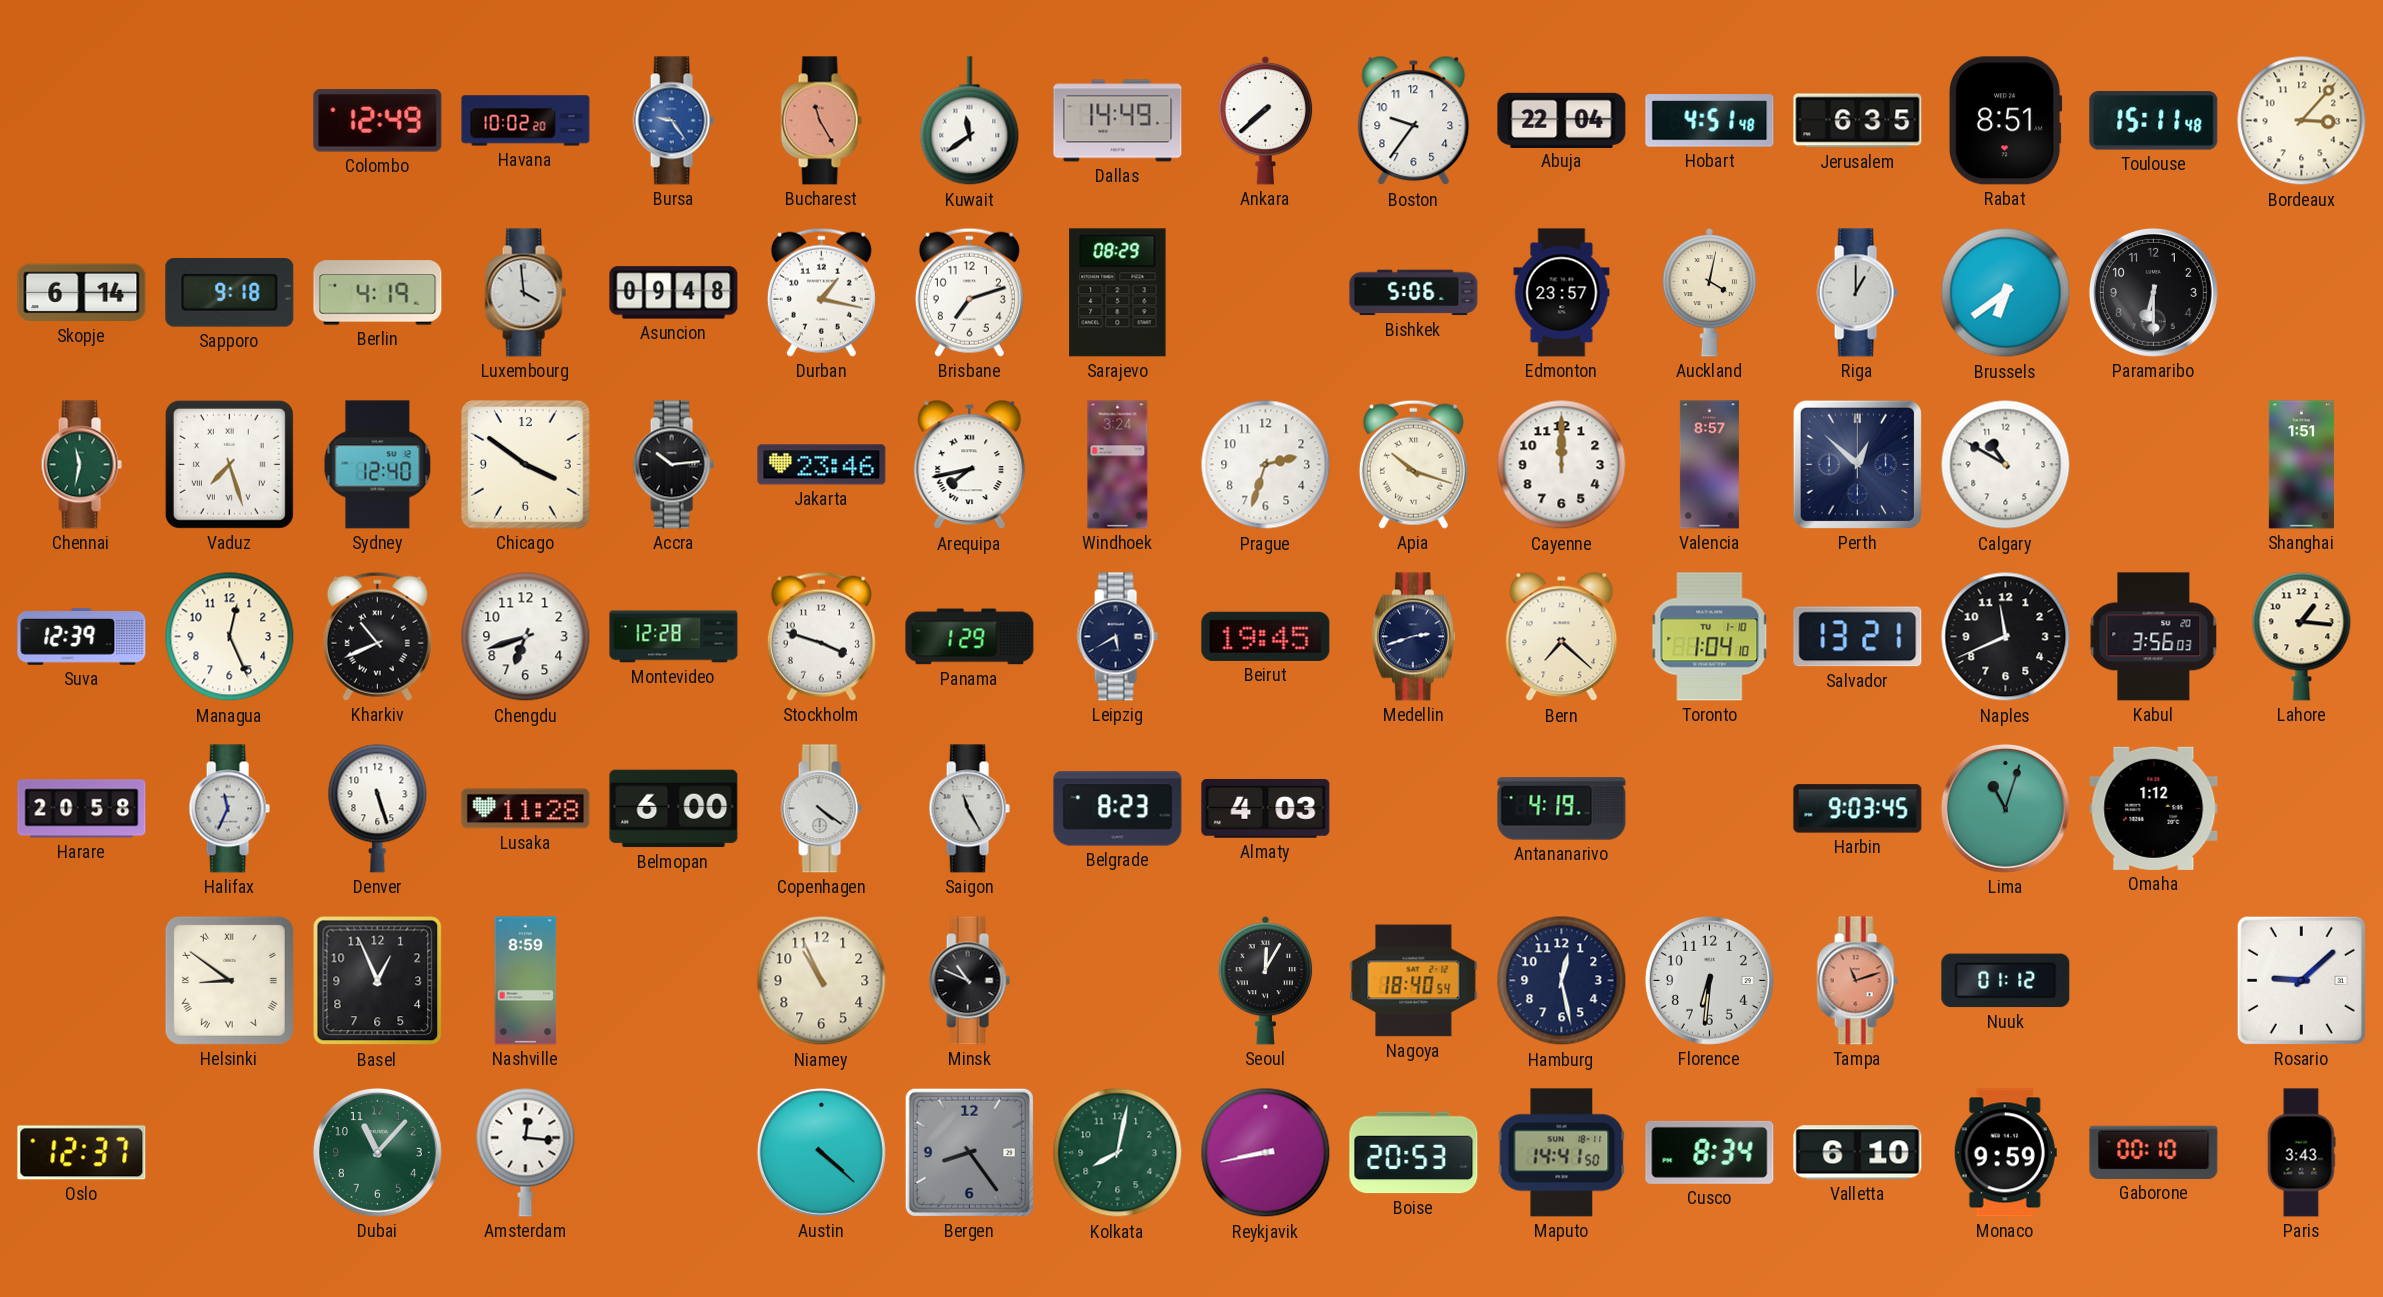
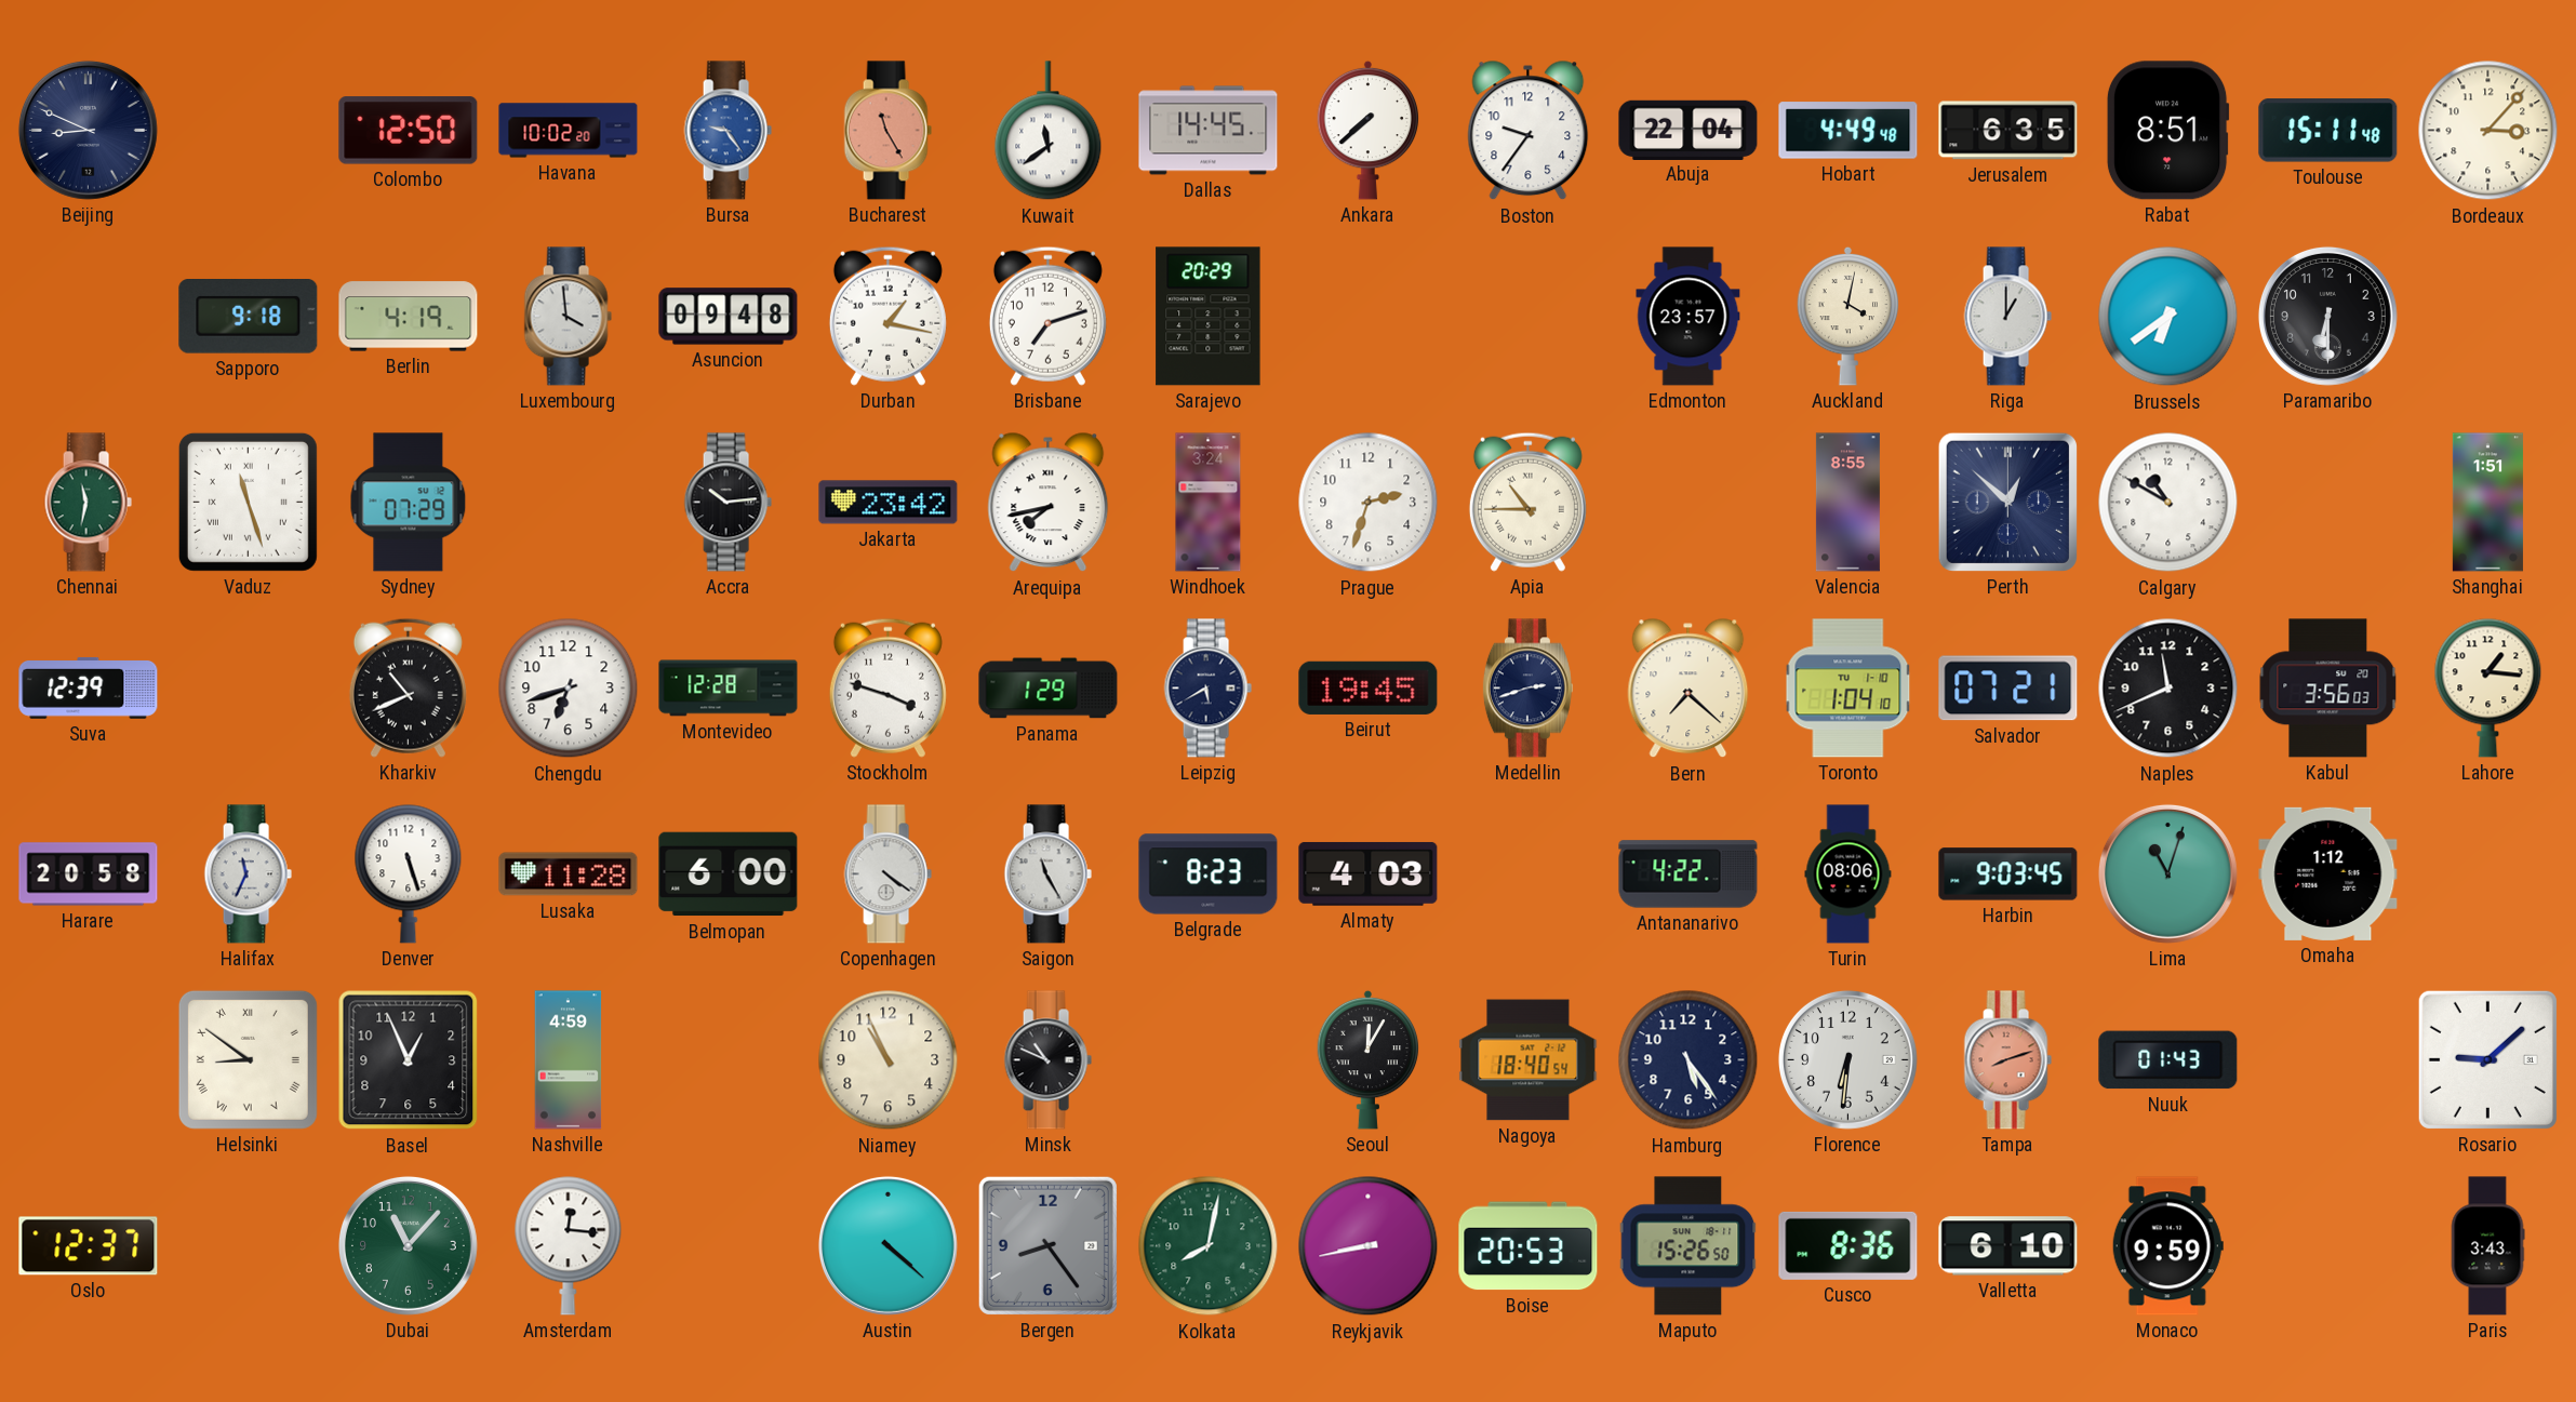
Beijing: none -> 8:49 (88, 130)
Colombo: 12:49 -> 12:50 (409, 131)
Dallas: 14:49 -> 14:45 (1209, 131)
Hobart: 4:51 -> 4:49 (1848, 131)
Skopje: 6:14 -> none (82, 293)
Sarajevo: 08:29 -> 20:29 (1209, 317)
Bishkek: 5:06 -> none (1414, 293)
Vaduz: 7:27 -> 11:27 (248, 502)
Sydney: 12:40 -> 07:29 (409, 503)
Chicago: 3:51 -> none (525, 464)
Jakarta: 23:46 -> 23:42 (889, 503)
Apia: 10:18 -> 10:45 (1527, 502)
Cayenne: 12:00 -> none (1562, 465)
Valencia: 8:57 -> 8:55 (1847, 503)
Managua: 12:26 -> none (230, 637)
Salvador: 13:21 -> 07:21 (2008, 689)
Antananarivo: 4:19 -> 4:22 (1689, 874)
Turin: none -> 08:06 (1848, 874)
Nashville: 8:59 -> 4:59 (569, 1060)
Hamburg: 12:28 -> 5:24 (1689, 1060)
Tampa: 11:12 -> 8:12 (2007, 1060)
Nuuk: 01:12 -> 01:43 (2168, 1060)
Maputo: 14:41 -> 15:26 (1689, 1246)
Cusco: 8:34 -> 8:36 (1848, 1245)
Gaborone: 00:10 -> none (2154, 1152)
